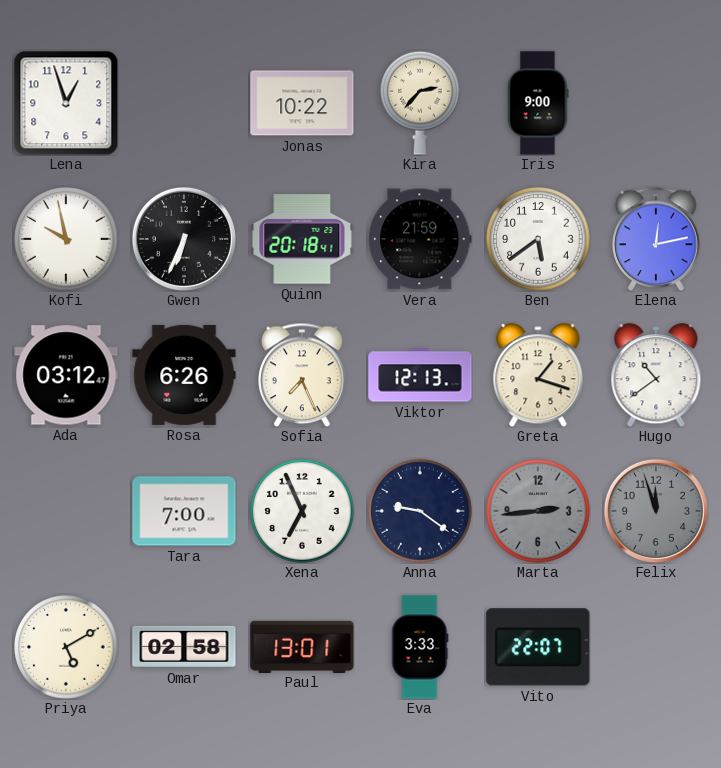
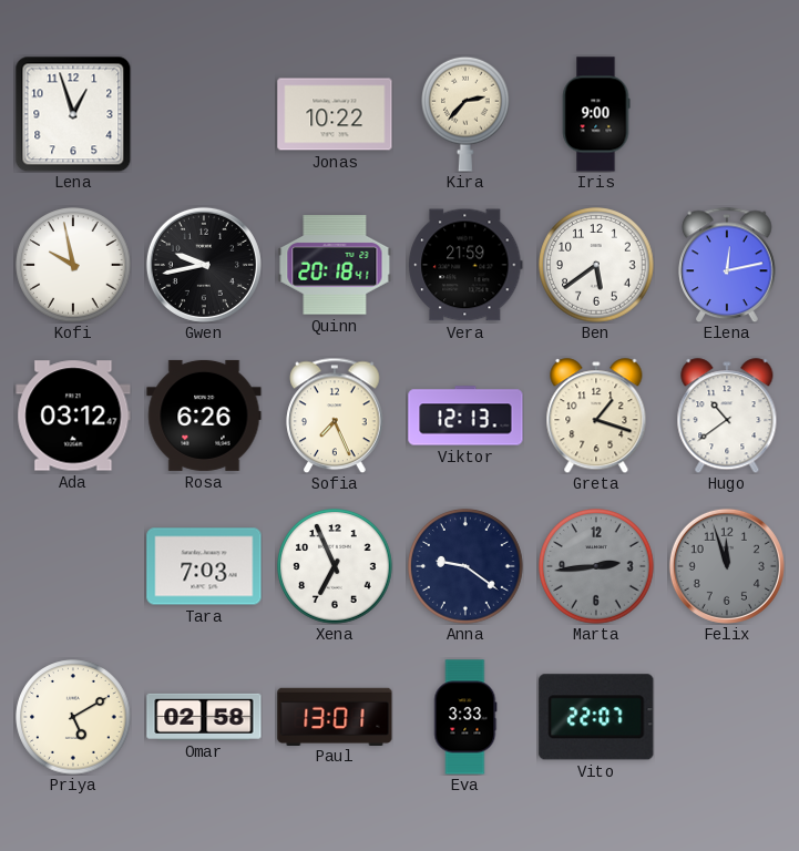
Gwen: 6:34 -> 9:43 (204, 265)
Tara: 7:00 -> 7:03 (204, 566)
